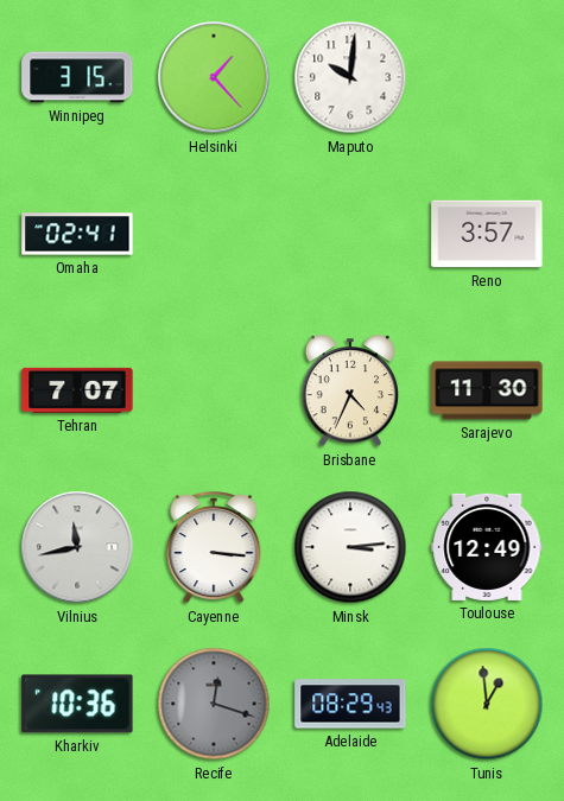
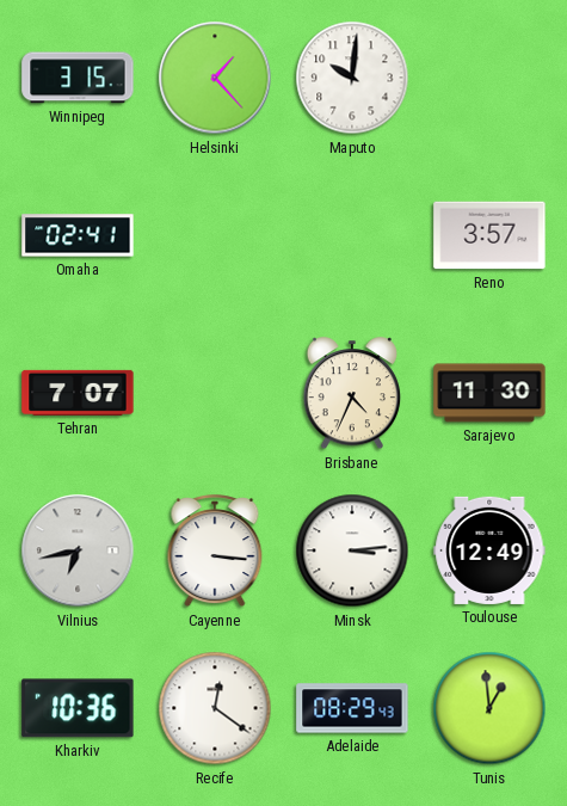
Vilnius: 11:43 -> 6:43 (78, 550)
Recife: 12:18 -> 12:21 (215, 708)
Recife dial: grey -> white (215, 708)
